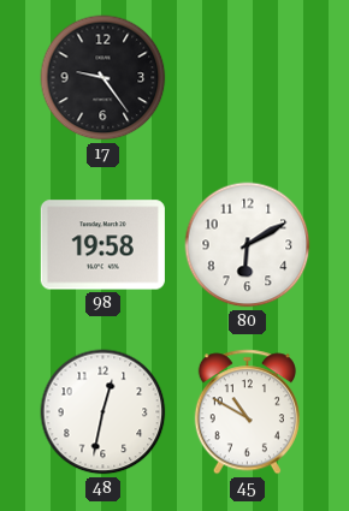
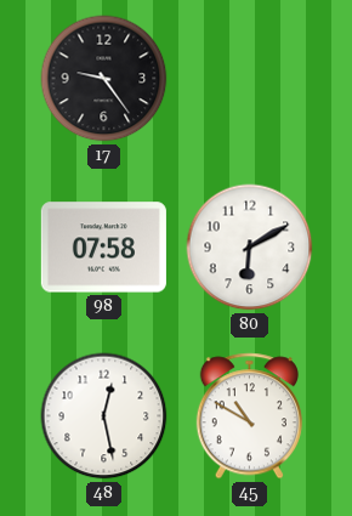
98: 19:58 -> 07:58 (103, 248)
48: 12:32 -> 12:28 (104, 416)
